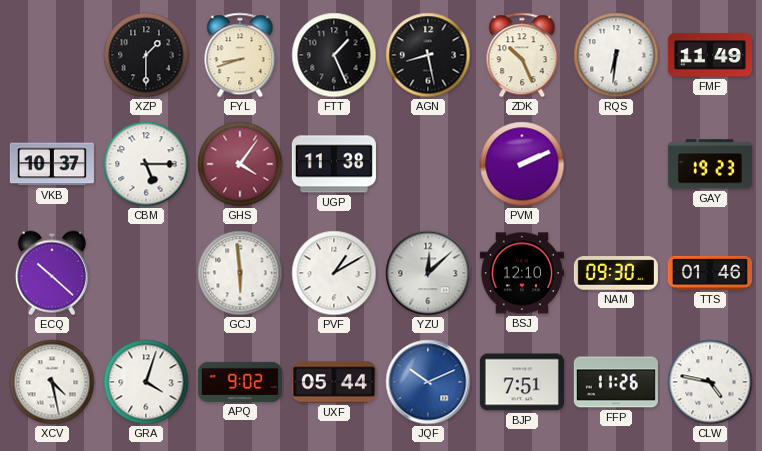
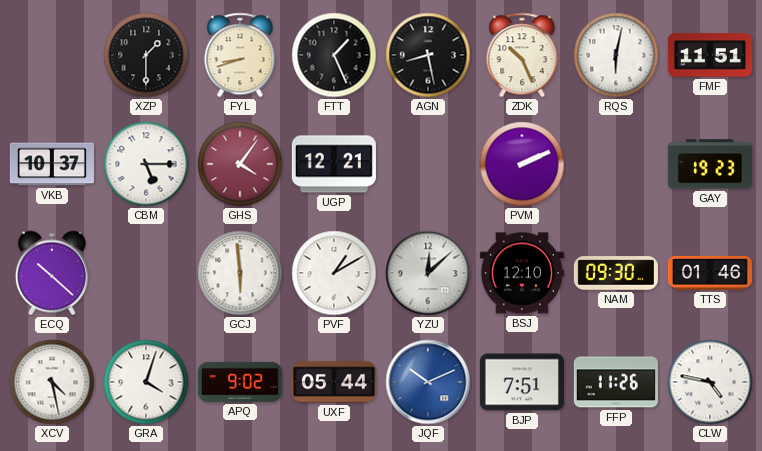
RQS: 6:31 -> 6:02 (616, 55)
FMF: 11:49 -> 11:51 (710, 55)
UGP: 11:38 -> 12:21 (334, 164)
